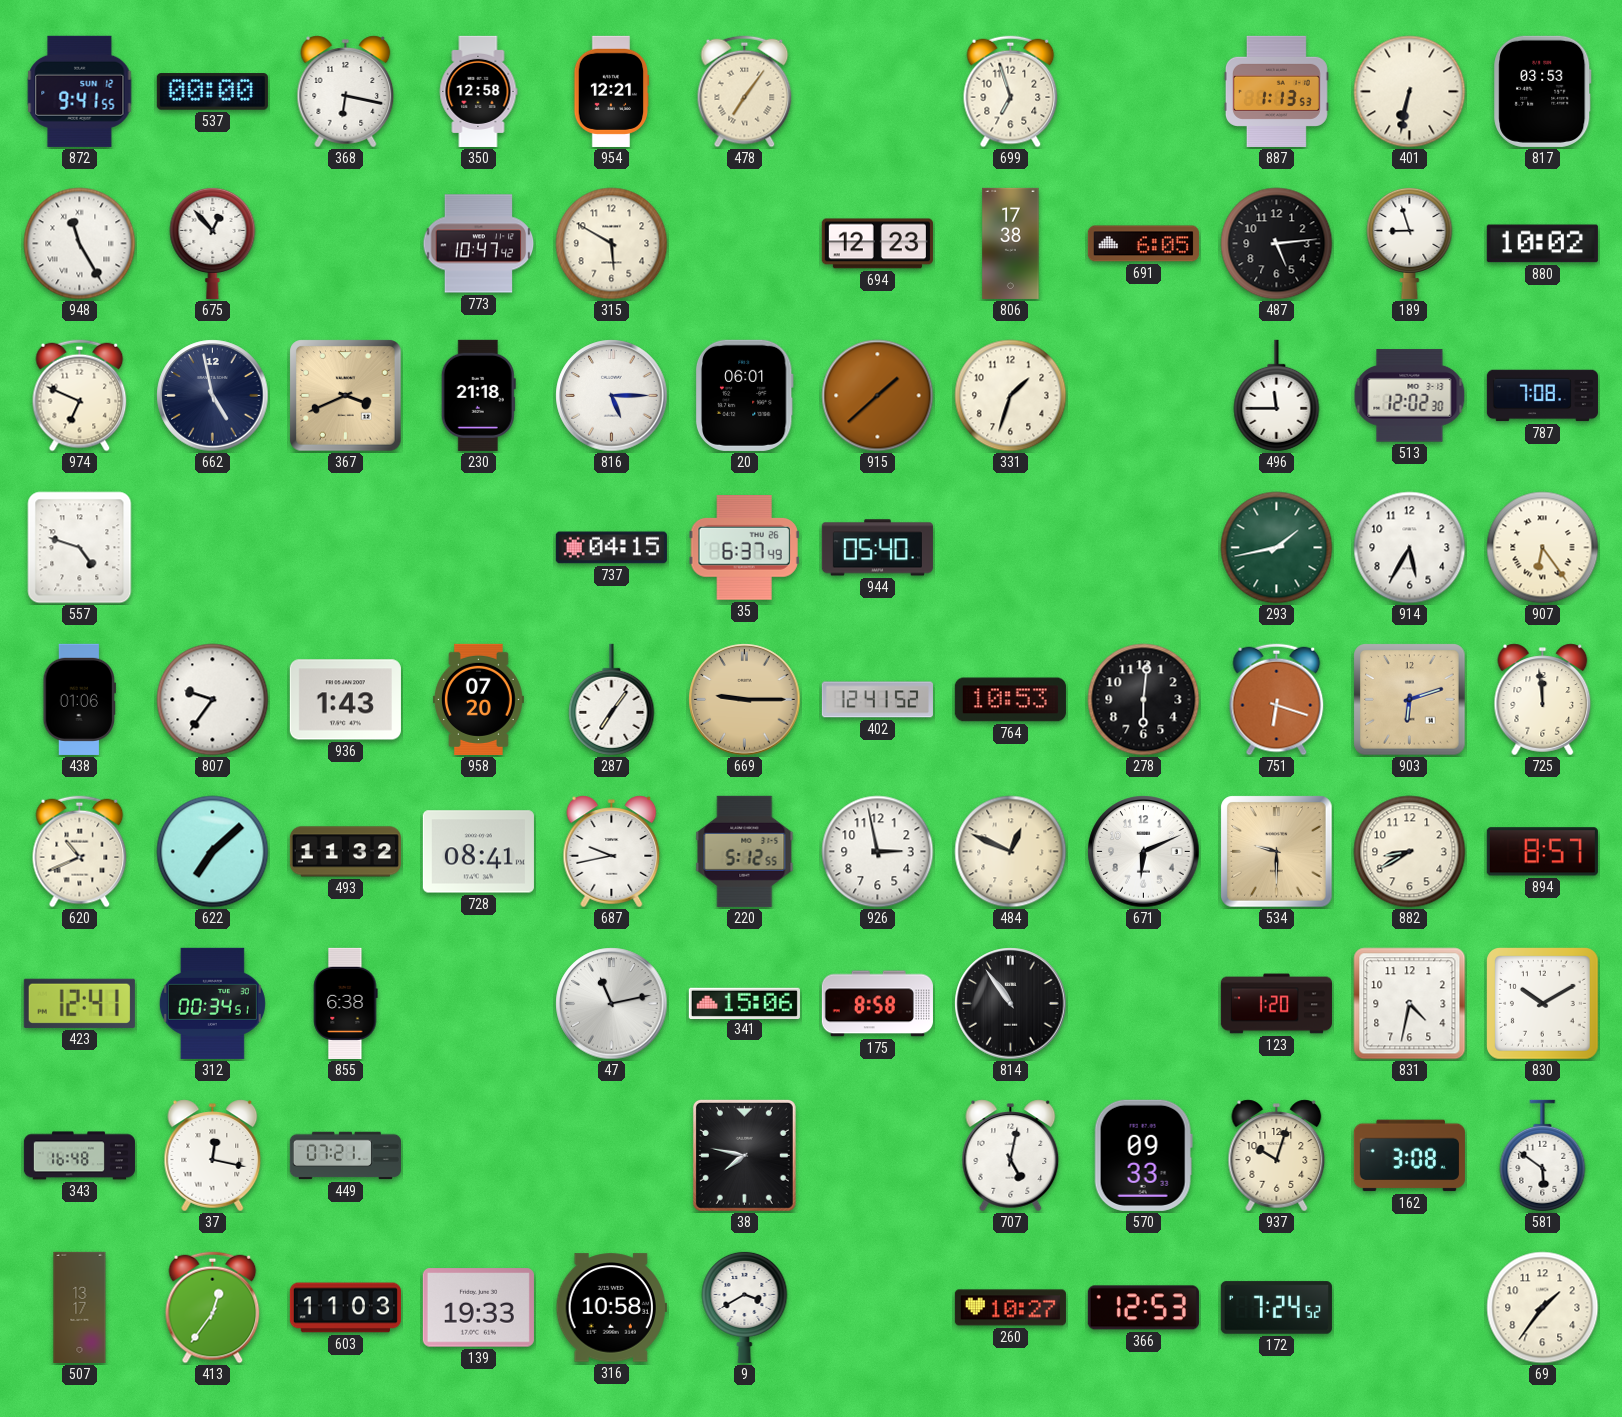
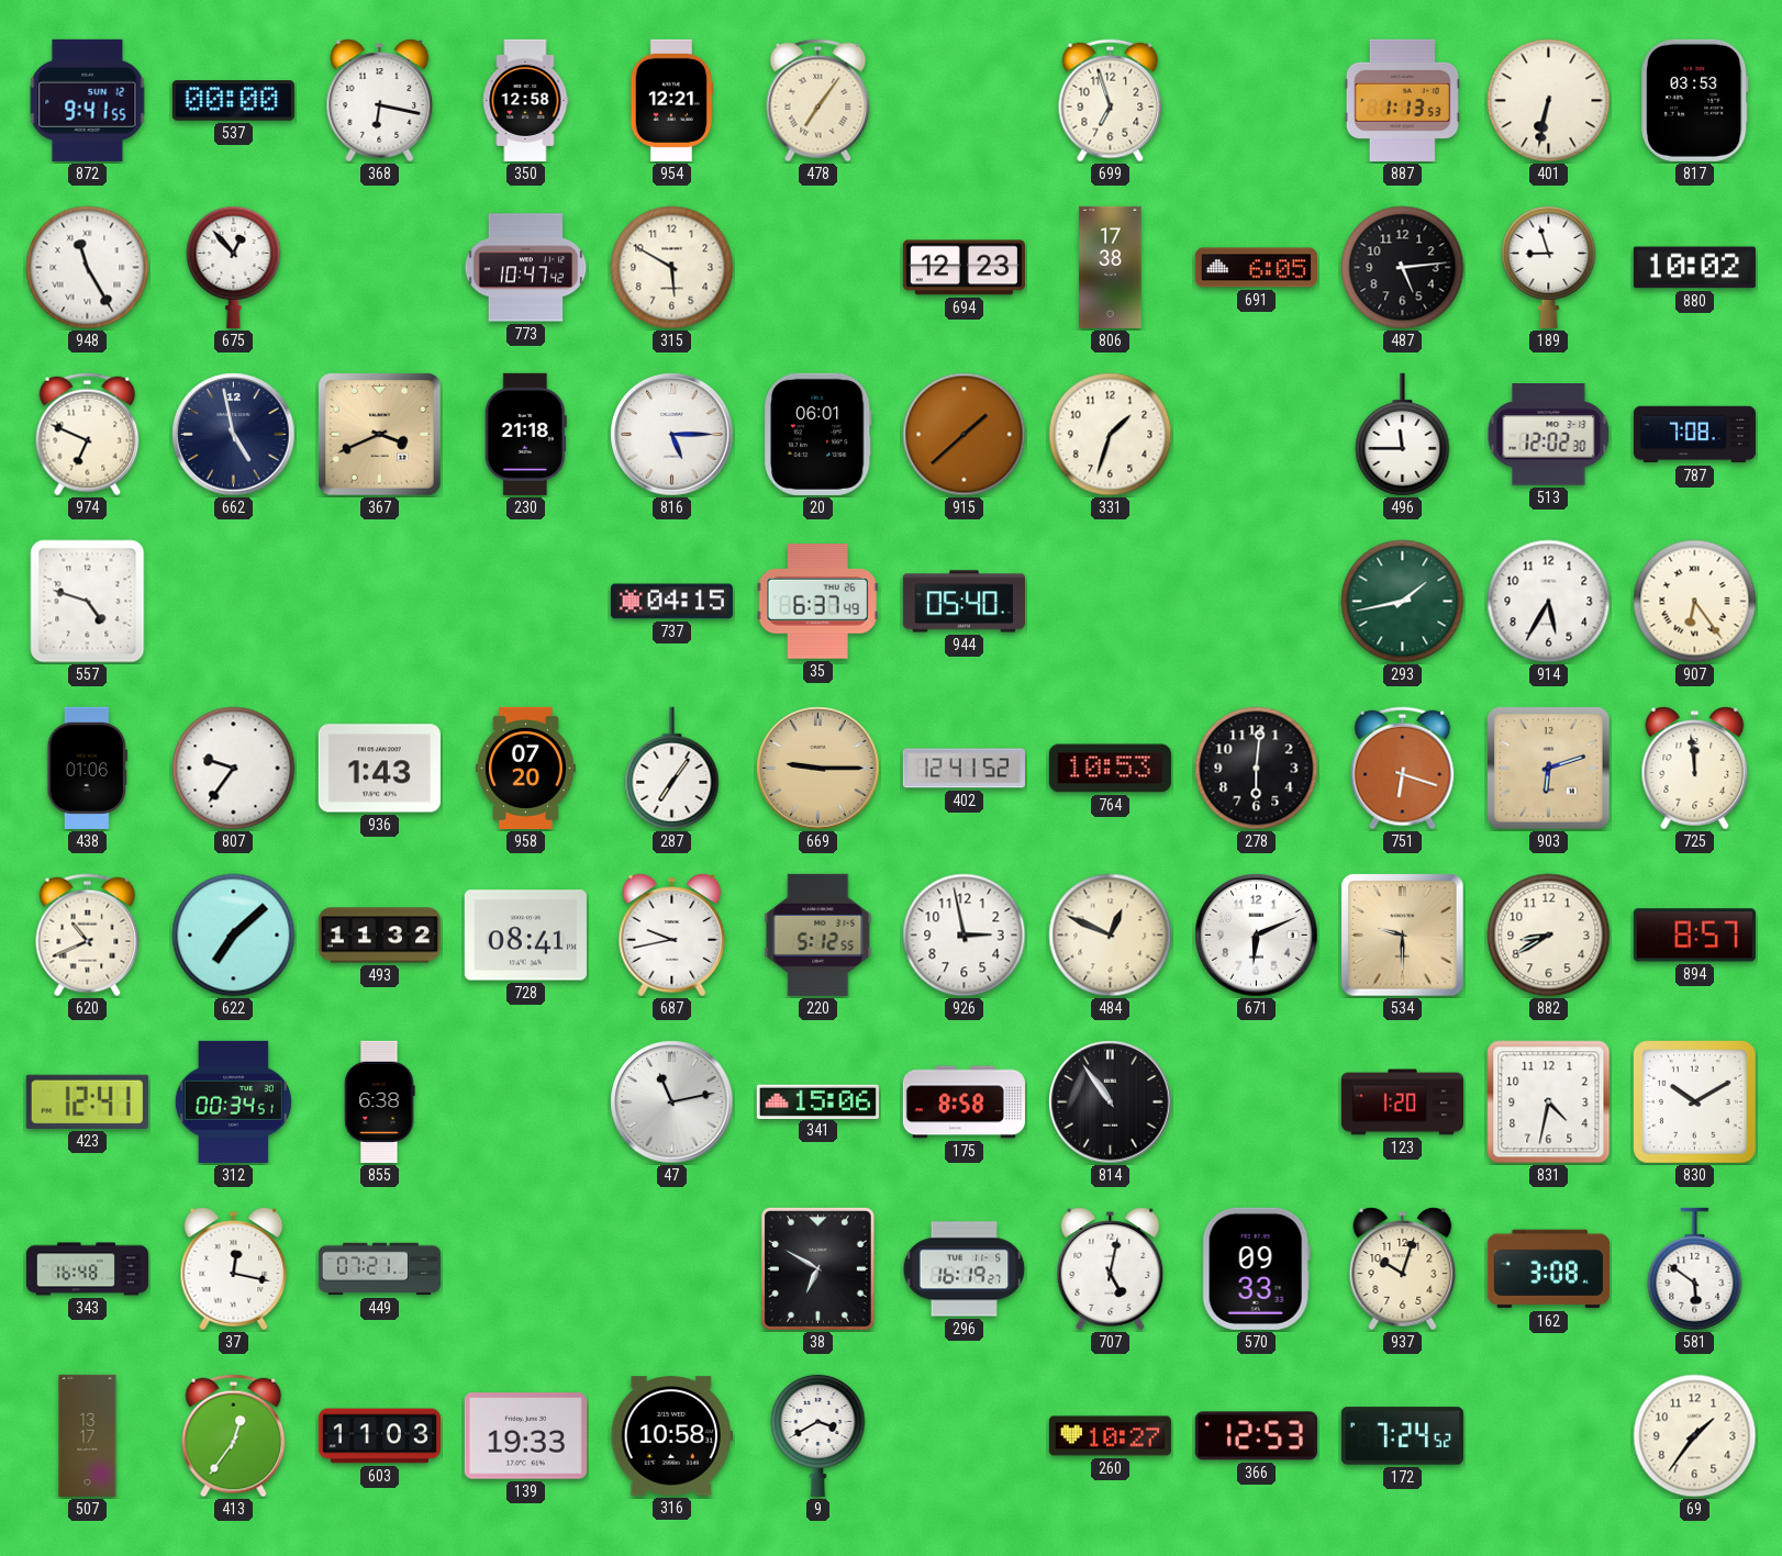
38: 7:47 -> 6:50 (817, 1268)
296: none -> 16:19 (965, 1269)
